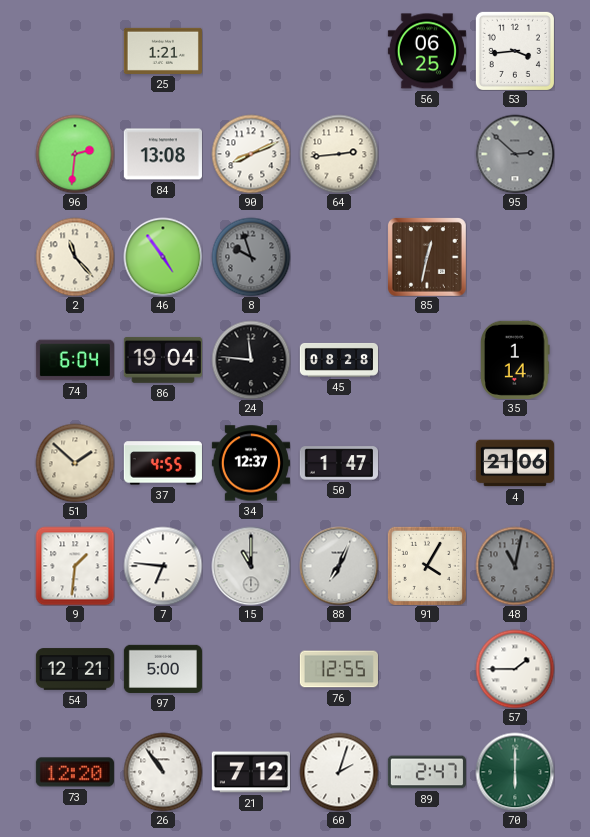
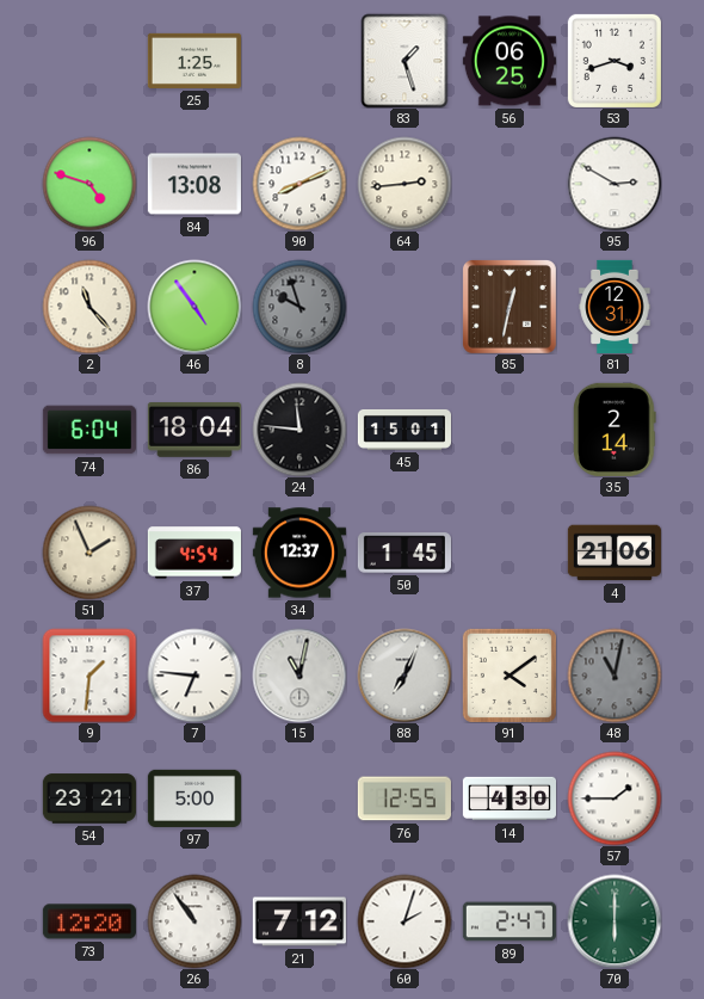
25: 1:21 -> 1:25 (194, 61)
83: none -> 1:27 (405, 61)
53: 3:44 -> 3:42 (615, 61)
96: 2:31 -> 4:48 (89, 184)
95: 2:52 -> 2:50 (615, 184)
95 dial: grey -> white (615, 184)
81: none -> 12:31 (615, 306)
86: 19:04 -> 18:04 (194, 430)
45: 08:28 -> 15:01 (403, 430)
35: 1:14 -> 2:14 (615, 430)
51: 1:52 -> 1:56 (89, 553)
37: 4:55 -> 4:54 (194, 553)
50: 1:47 -> 1:45 (403, 553)
15: 11:00 -> 11:02 (299, 676)
91: 4:05 -> 4:09 (510, 676)
54: 12:21 -> 23:21 (89, 798)
14: none -> 4:30 (508, 798)
